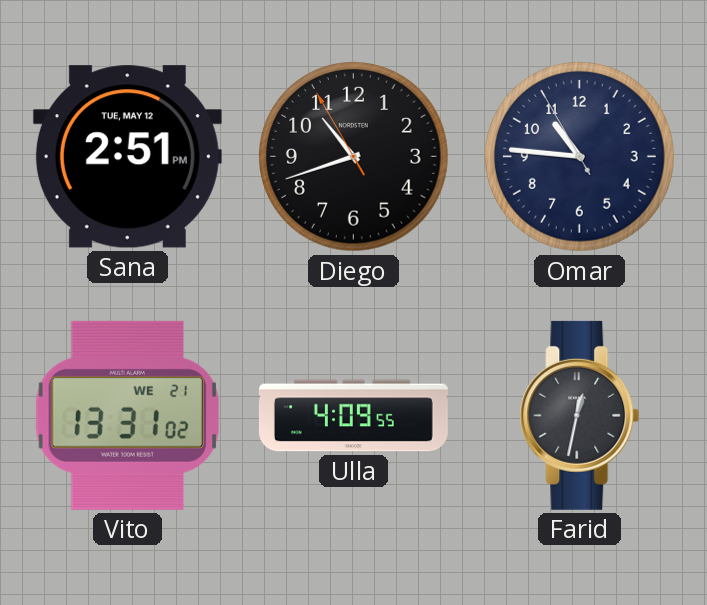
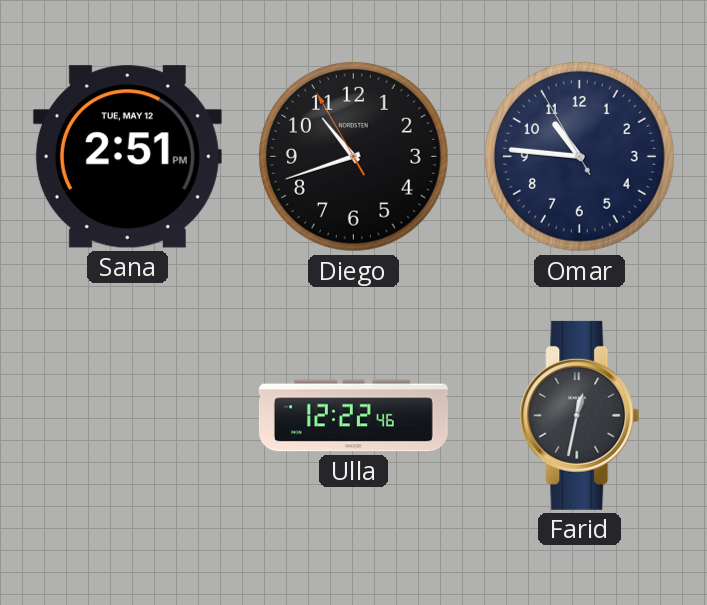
Vito: 13:31 -> none (127, 415)
Ulla: 4:09 -> 12:22 (353, 416)
